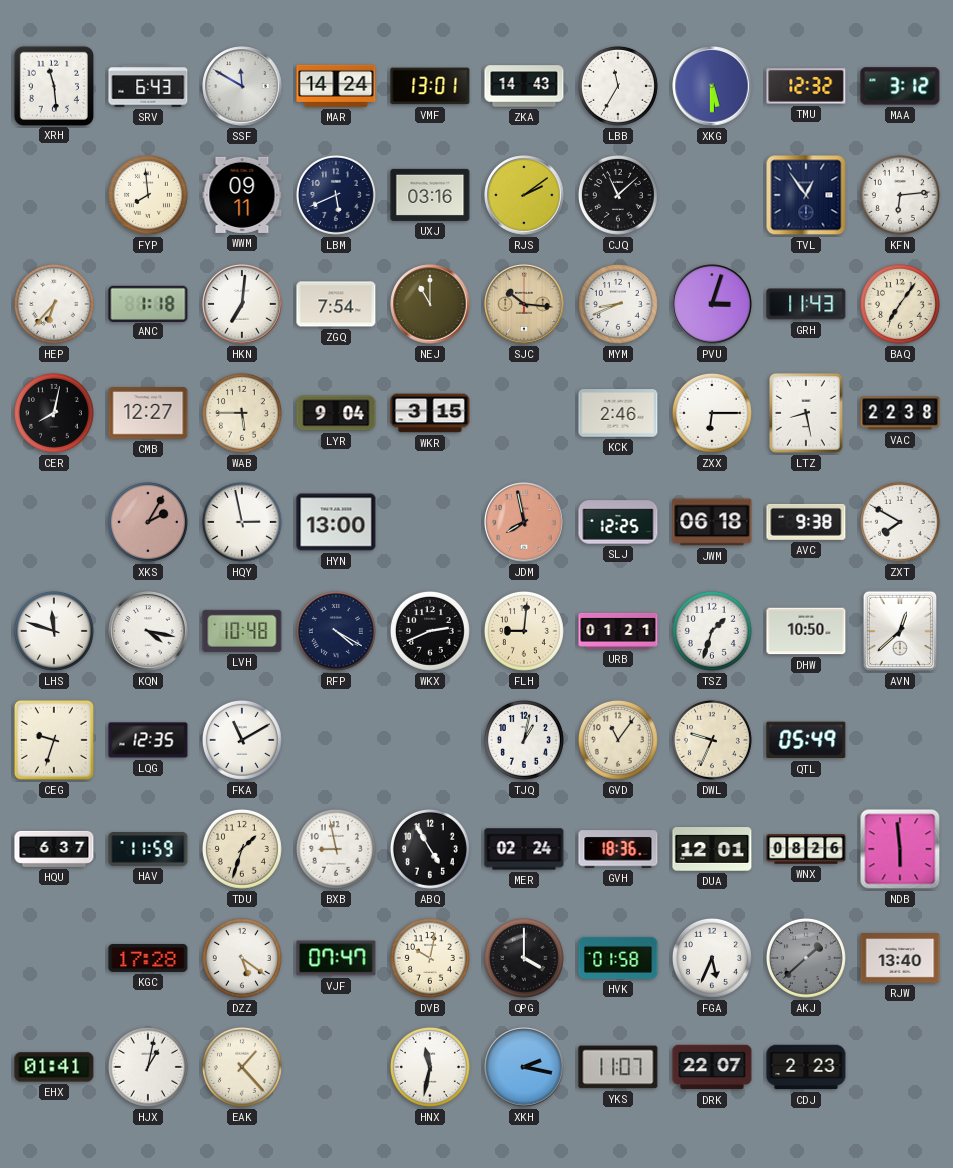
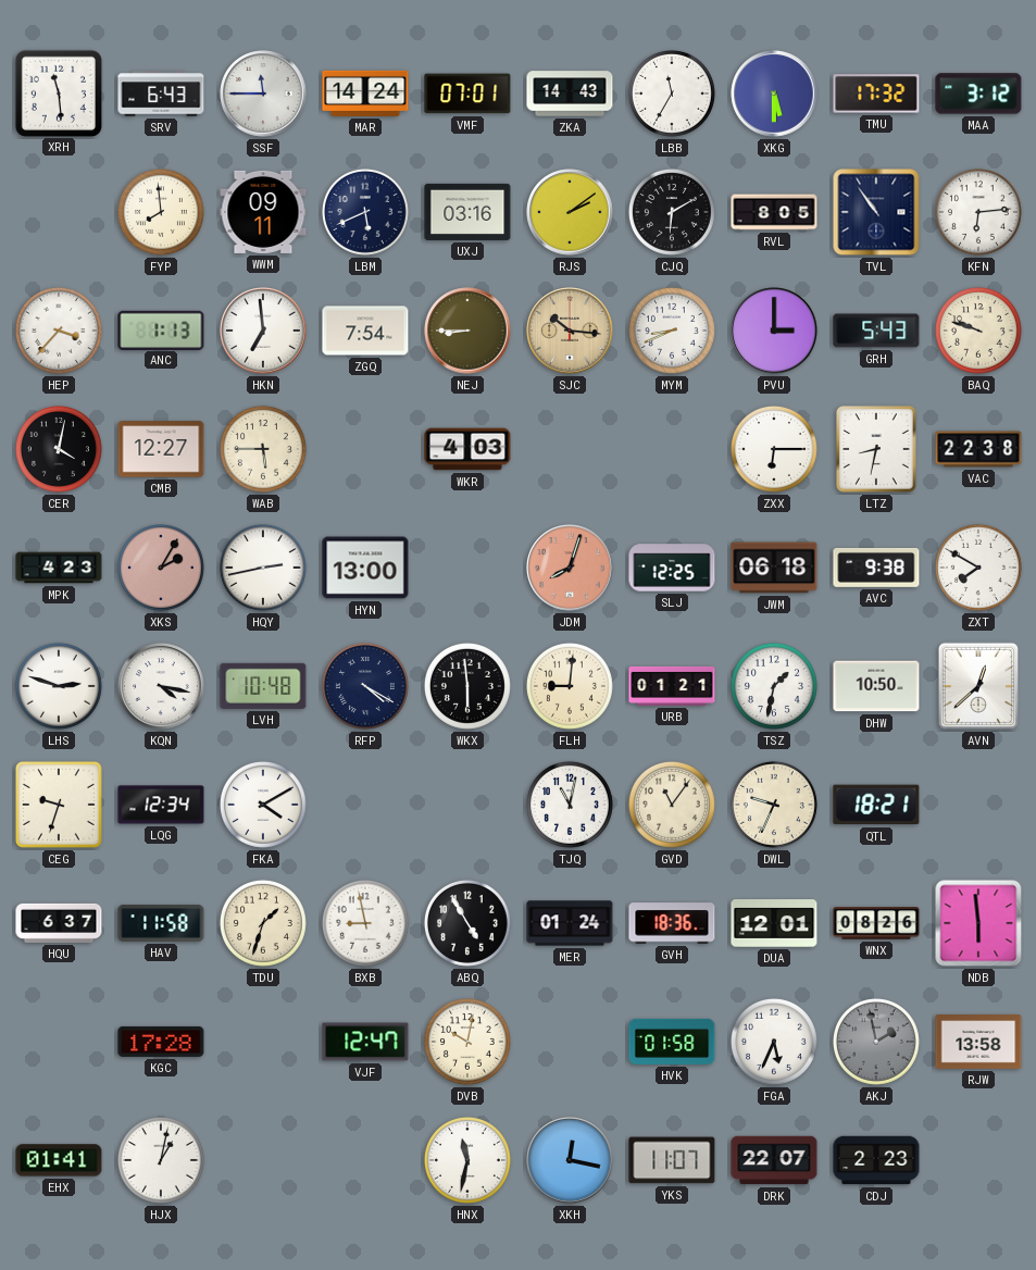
SSF: 11:50 -> 11:45 (263, 94)
VMF: 13:01 -> 07:01 (467, 94)
TMU: 12:32 -> 17:32 (876, 94)
CJQ: 11:08 -> 6:10 (672, 212)
RVL: none -> 8:05 (774, 212)
TVL: 12:54 -> 10:54 (876, 212)
HEP: 6:37 -> 3:37 (59, 331)
ANC: 1:18 -> 1:13 (161, 329)
HKN: 7:01 -> 6:59 (263, 331)
NEJ: 11:00 -> 8:45 (467, 331)
PVU: 3:03 -> 3:00 (774, 331)
GRH: 11:43 -> 5:43 (876, 331)
BAQ: 7:06 -> 9:48 (978, 331)
CER: 8:02 -> 4:02 (59, 449)
LYR: 9:04 -> none (336, 413)
WKR: 3:15 -> 4:03 (467, 449)
KCK: 2:46 -> none (618, 414)
LTZ: 8:28 -> 8:32 (876, 449)
MPK: none -> 4:23 (59, 568)
HQY: 2:58 -> 2:43 (263, 568)
JDM: 7:58 -> 8:03 (570, 568)
LHS: 11:48 -> 2:48 (59, 686)
WKX: 2:41 -> 5:59 (467, 686)
TSZ: 1:33 -> 1:32 (774, 686)
LQG: 12:35 -> 12:34 (161, 805)
FKA: 11:10 -> 4:10 (263, 805)
TJQ: 1:02 -> 11:02 (570, 805)
QTL: 05:49 -> 18:21 (876, 805)
HAV: 11:59 -> 11:58 (161, 924)
MER: 02:24 -> 01:24 (570, 923)
DZZ: 5:21 -> none (242, 958)
VJF: 07:47 -> 12:47 (365, 1042)
QPG: 4:00 -> none (524, 958)
AKJ: 1:38 -> 1:58 (876, 1042)
RJW: 13:40 -> 13:58 (978, 1043)
EAK: 1:23 -> none (242, 1067)
XKH: 2:17 -> 12:17 (570, 1160)
